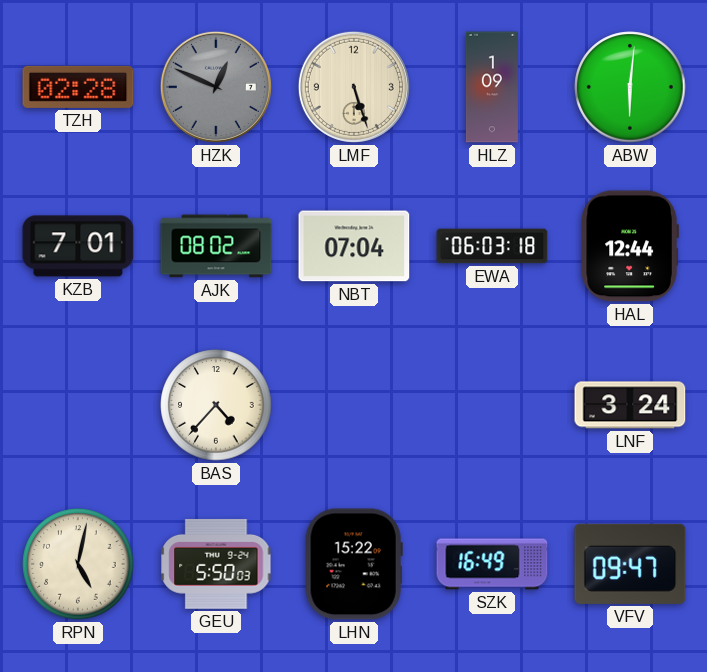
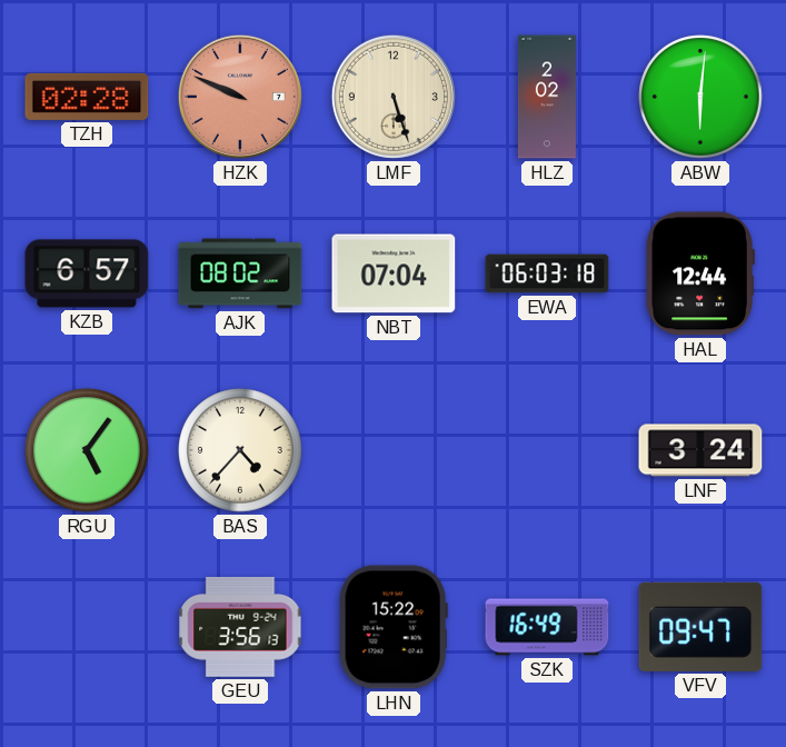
HZK: 12:49 -> 9:49 (240, 97)
HZK dial: grey -> salmon (240, 97)
HLZ: 1:09 -> 2:02 (547, 97)
KZB: 7:01 -> 6:57 (87, 273)
RGU: none -> 5:06 (87, 450)
RPN: 5:02 -> none (78, 564)
GEU: 5:50 -> 3:56 (240, 627)
